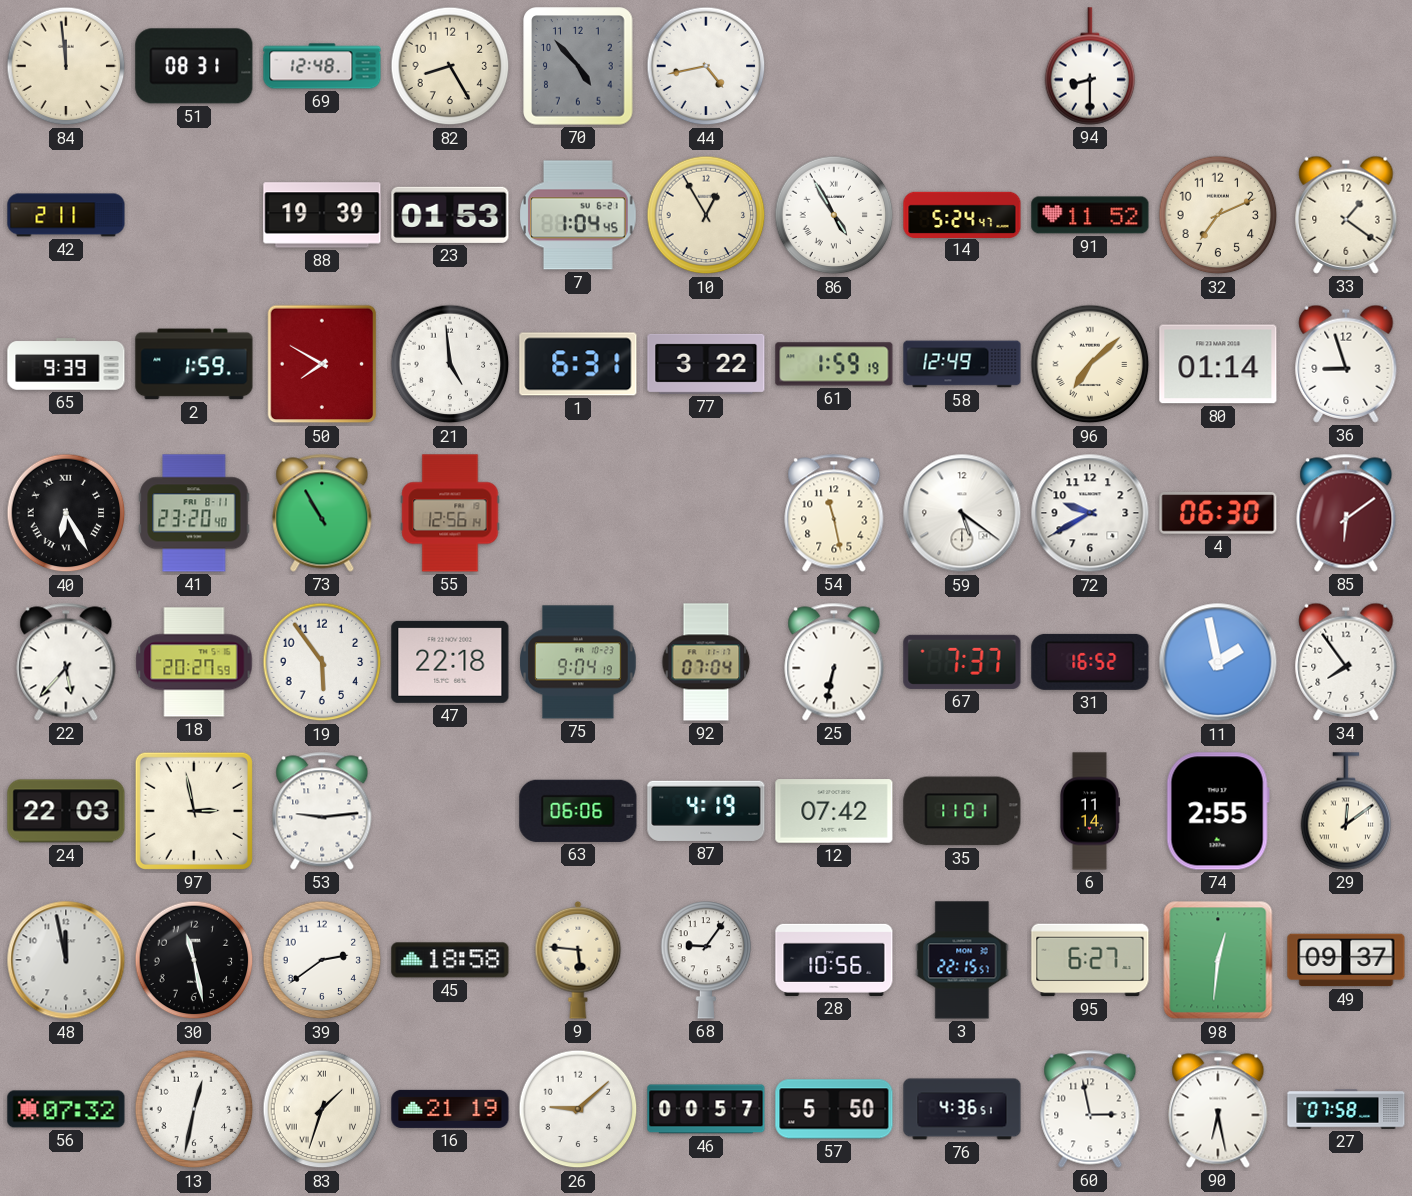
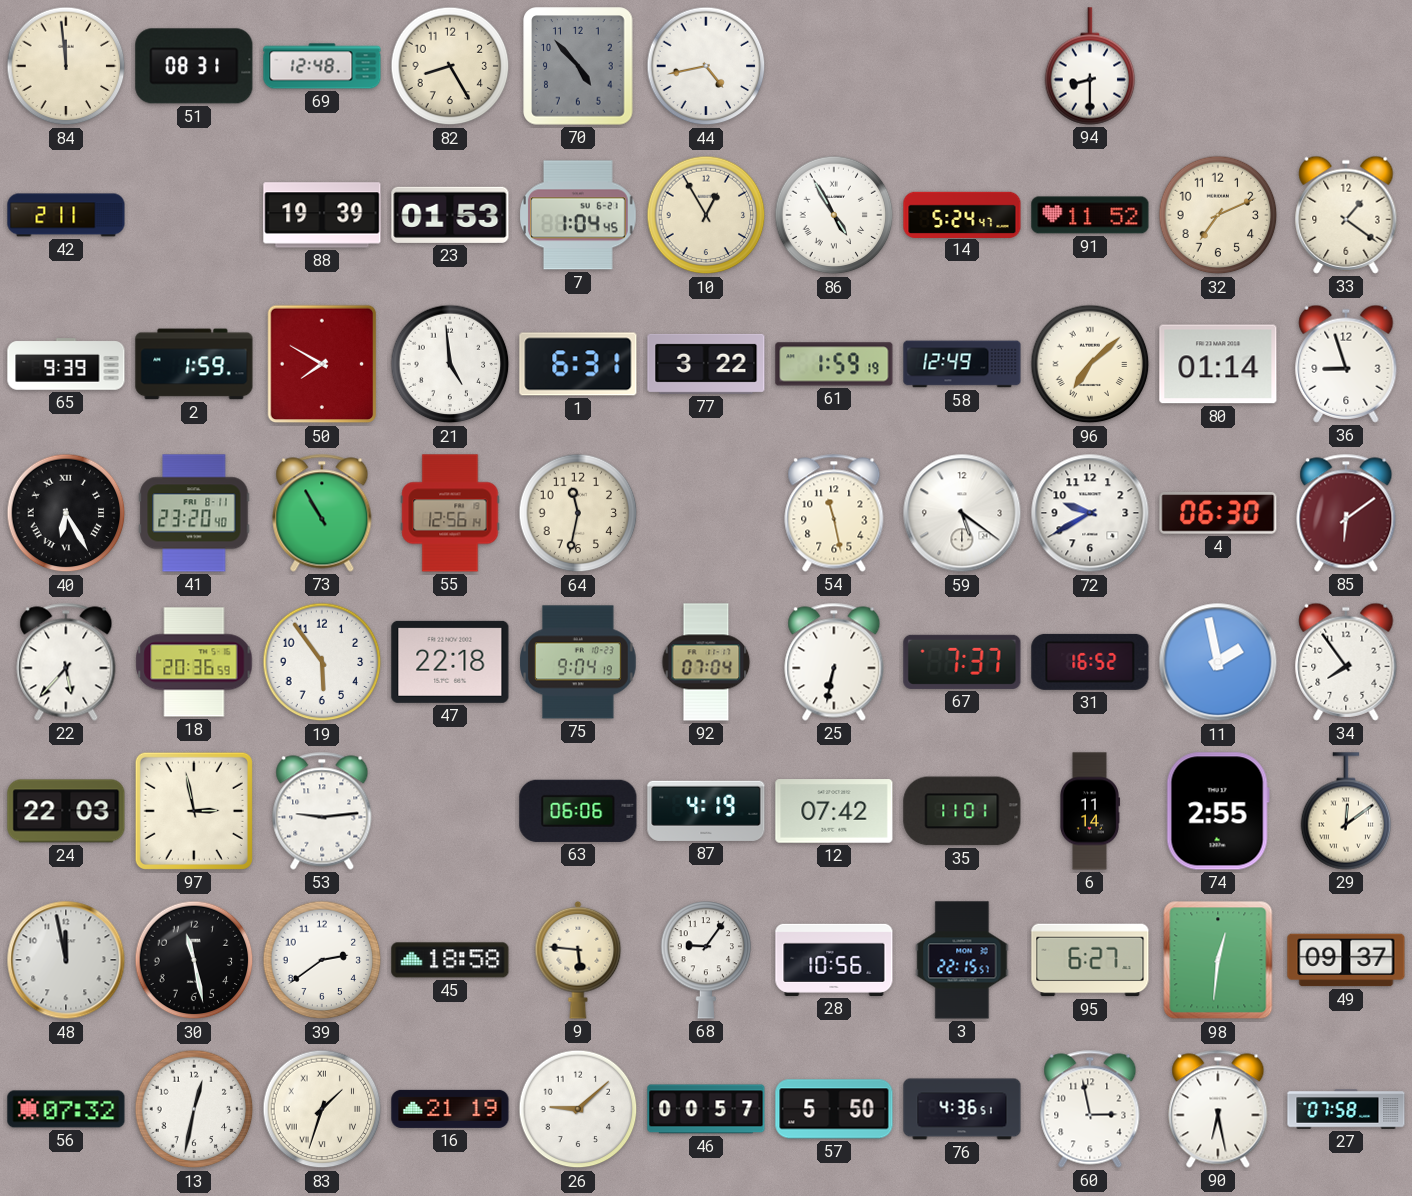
64: none -> 11:32 (578, 513)
18: 20:27 -> 20:36 (194, 662)
